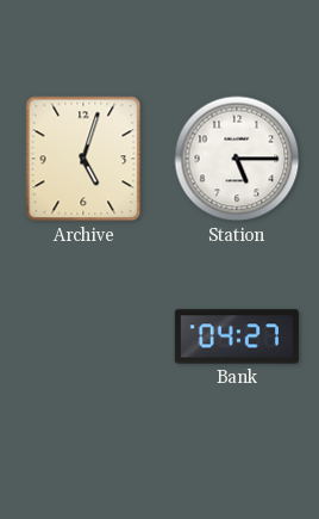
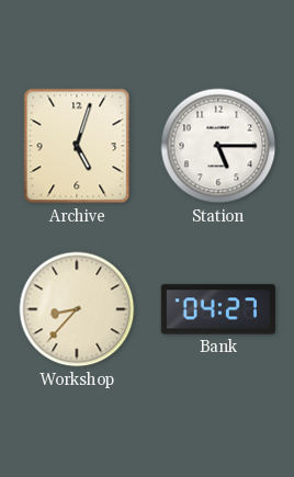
Workshop: none -> 8:37 (77, 309)
